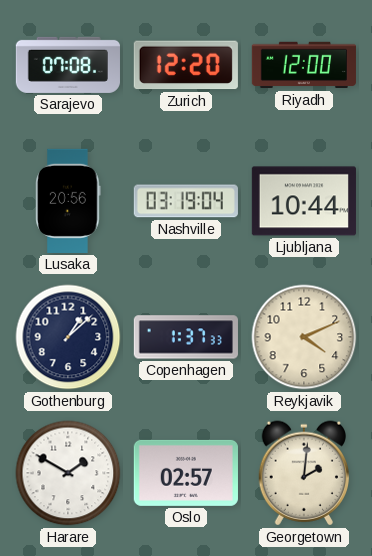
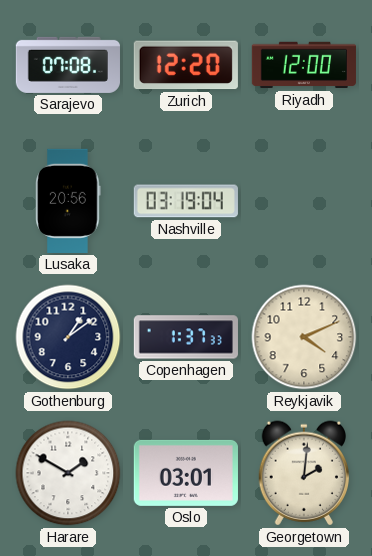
Ljubljana: 10:44 -> none (304, 201)
Gothenburg: 1:08 -> 1:09 (68, 337)
Oslo: 02:57 -> 03:01 (186, 473)
